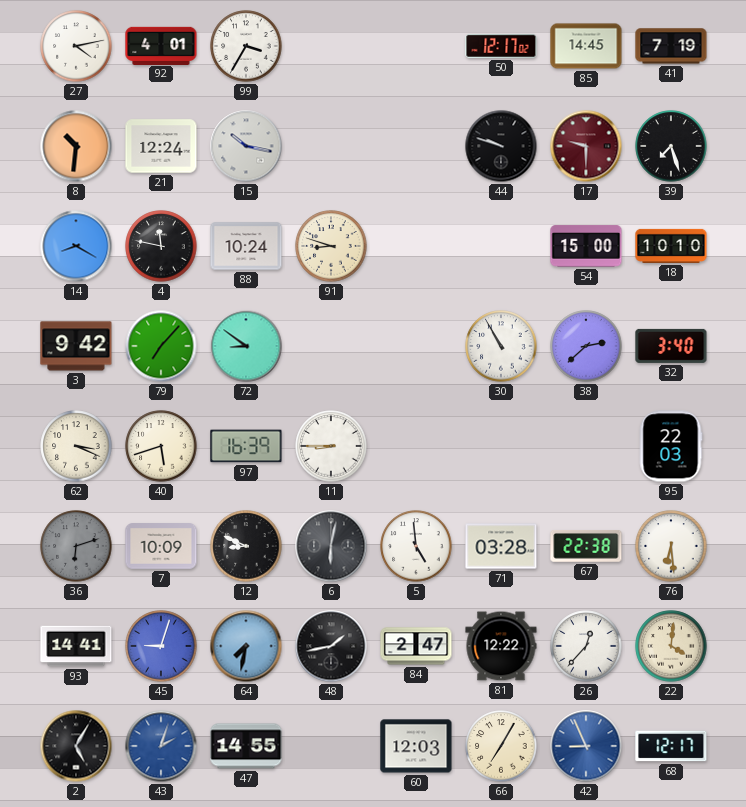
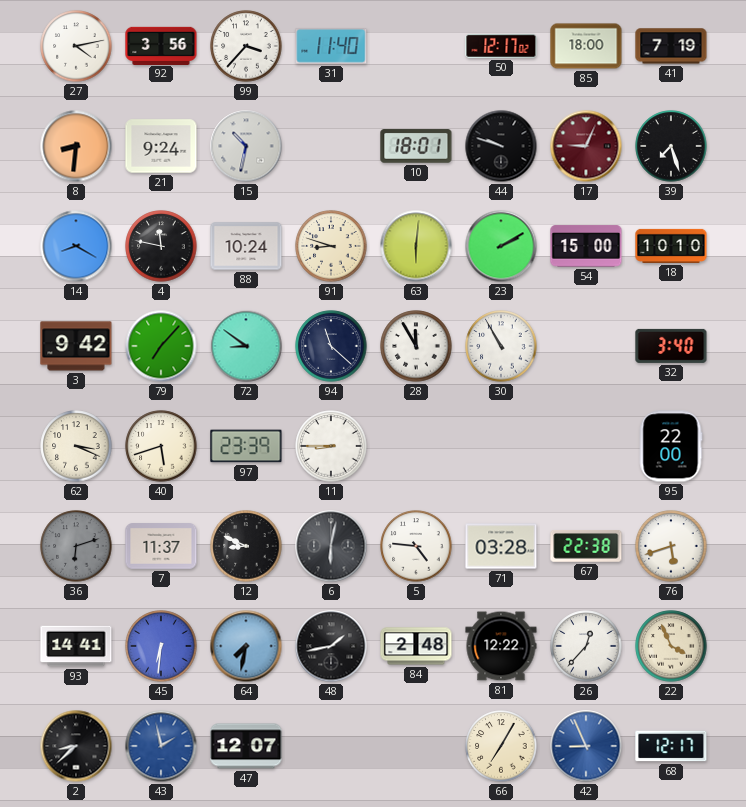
92: 4:01 -> 3:56 (161, 45)
99: 3:35 -> 3:37 (246, 46)
31: none -> 11:40 (331, 47)
85: 14:45 -> 18:00 (586, 46)
8: 10:31 -> 8:31 (76, 146)
21: 12:24 -> 9:24 (161, 146)
15: 10:17 -> 10:32 (246, 146)
10: none -> 18:01 (416, 146)
17: 9:30 -> 9:04 (586, 146)
63: none -> 6:01 (416, 246)
23: none -> 2:10 (501, 246)
94: none -> 11:22 (331, 346)
28: none -> 11:55 (416, 346)
38: 2:38 -> none (586, 346)
97: 16:39 -> 23:39 (246, 446)
95: 22:03 -> 22:00 (671, 446)
7: 10:09 -> 11:37 (161, 546)
5: 4:59 -> 4:46 (416, 546)
76: 6:29 -> 5:42 (671, 546)
45: 9:03 -> 6:31 (161, 646)
84: 2:47 -> 2:48 (416, 646)
22: 4:01 -> 3:56 (671, 646)
2: 5:05 -> 8:38 (76, 746)
43: 2:03 -> 1:58 (161, 746)
47: 14:55 -> 12:07 (246, 746)
60: 12:03 -> none (416, 746)
